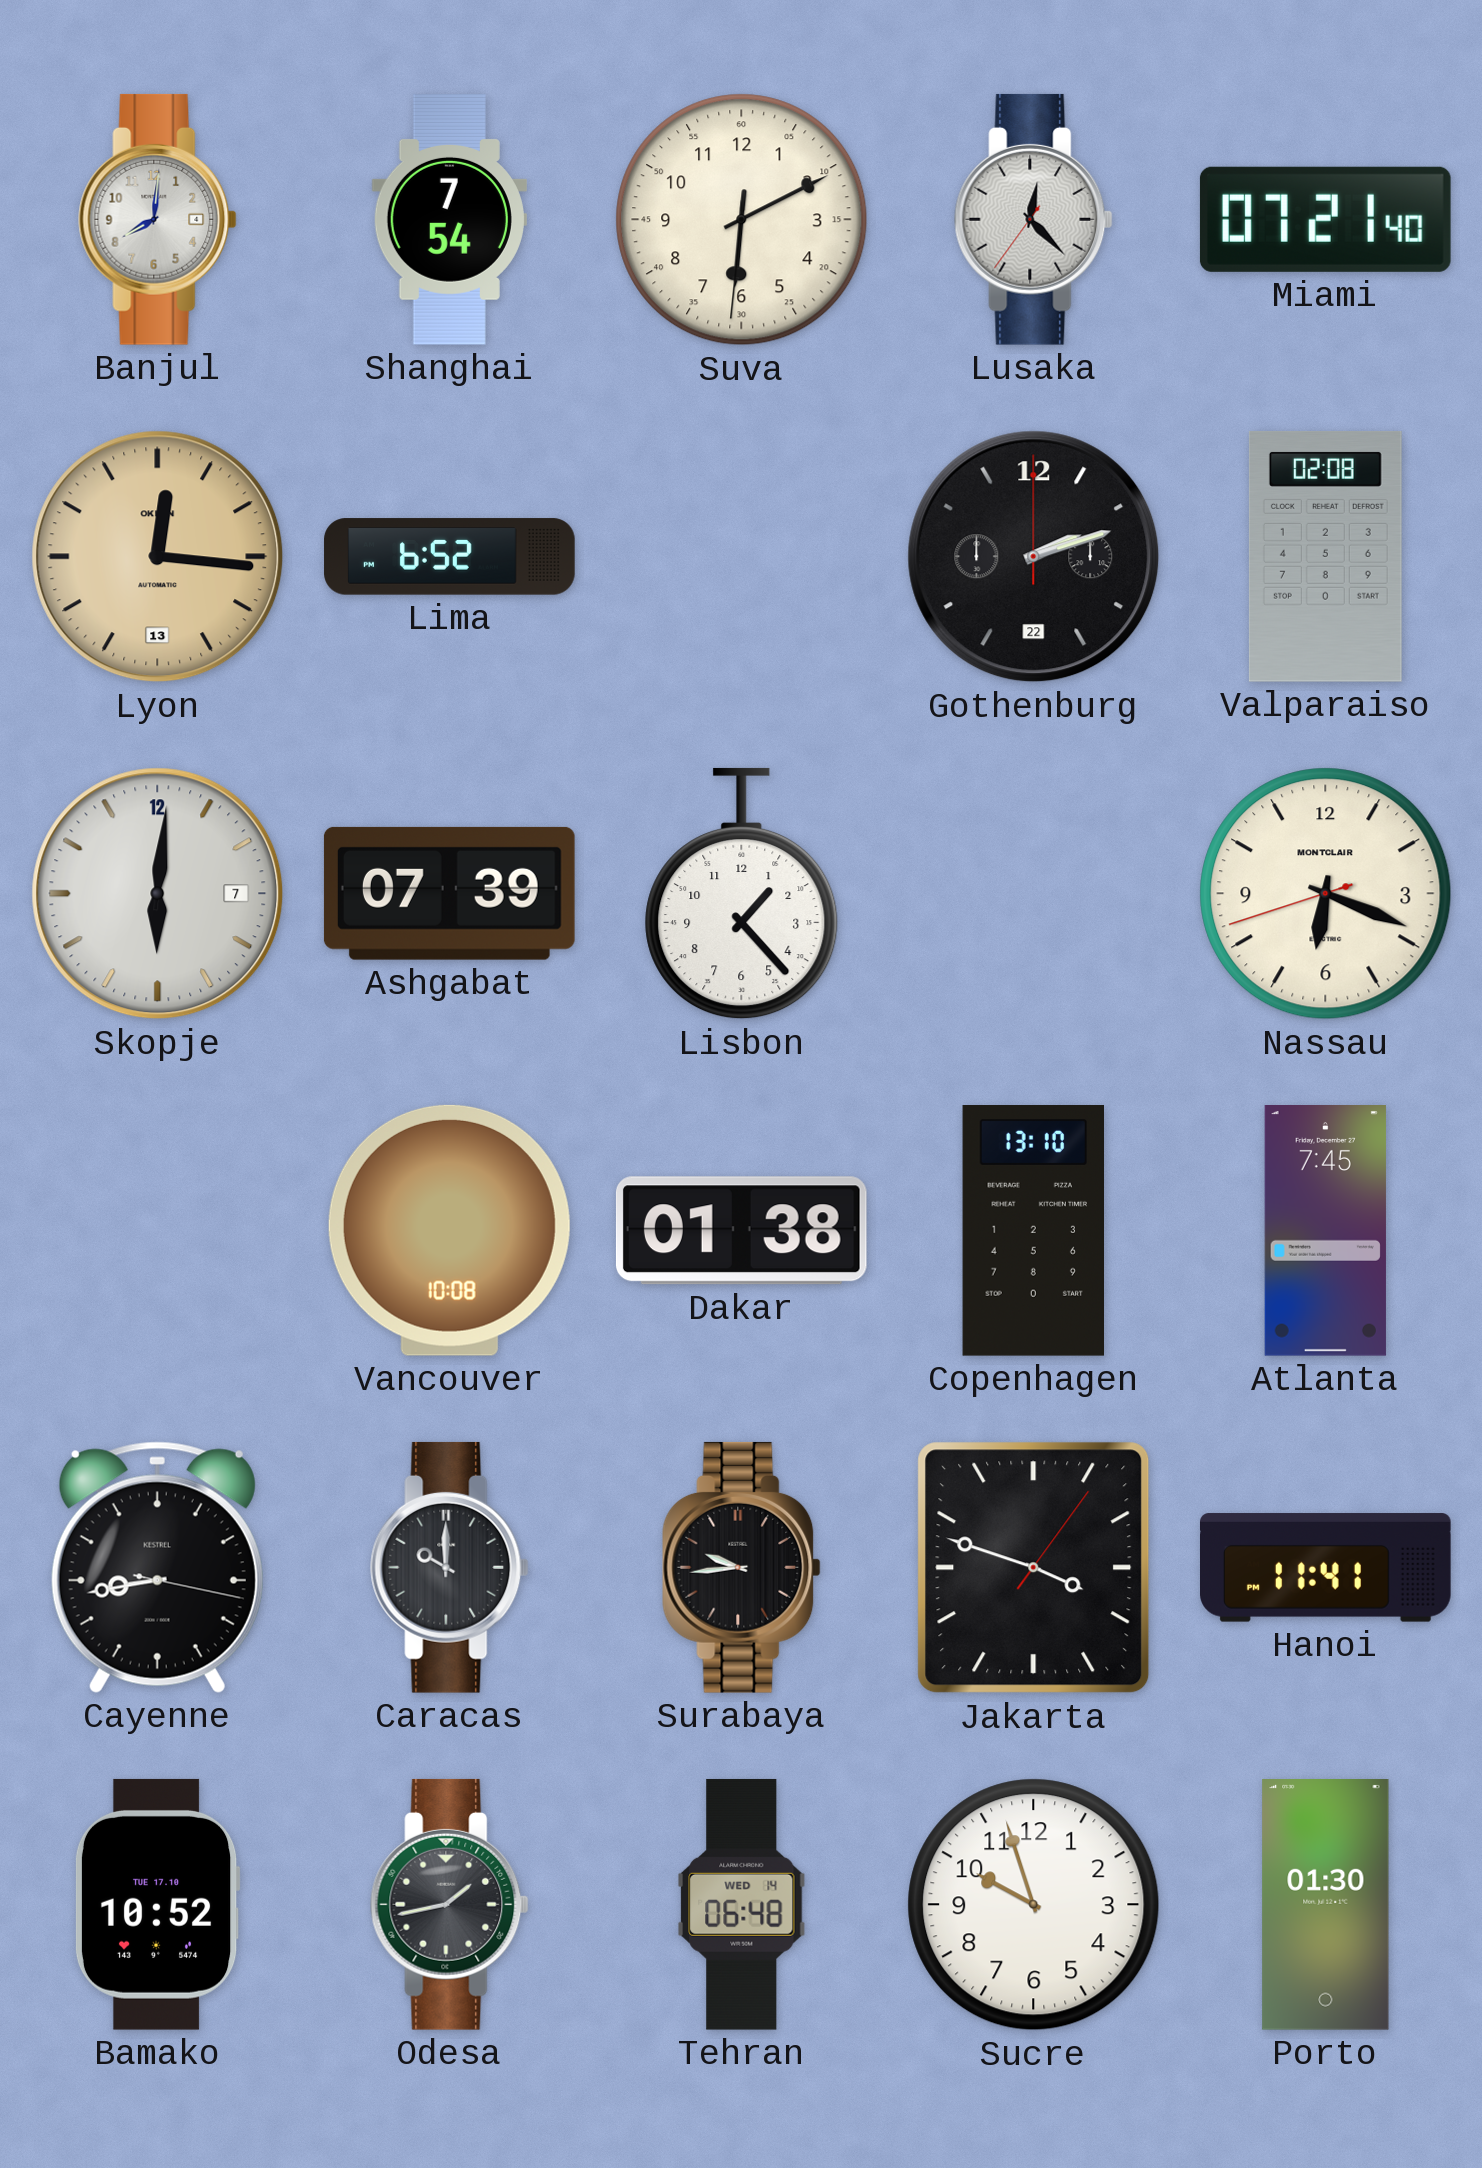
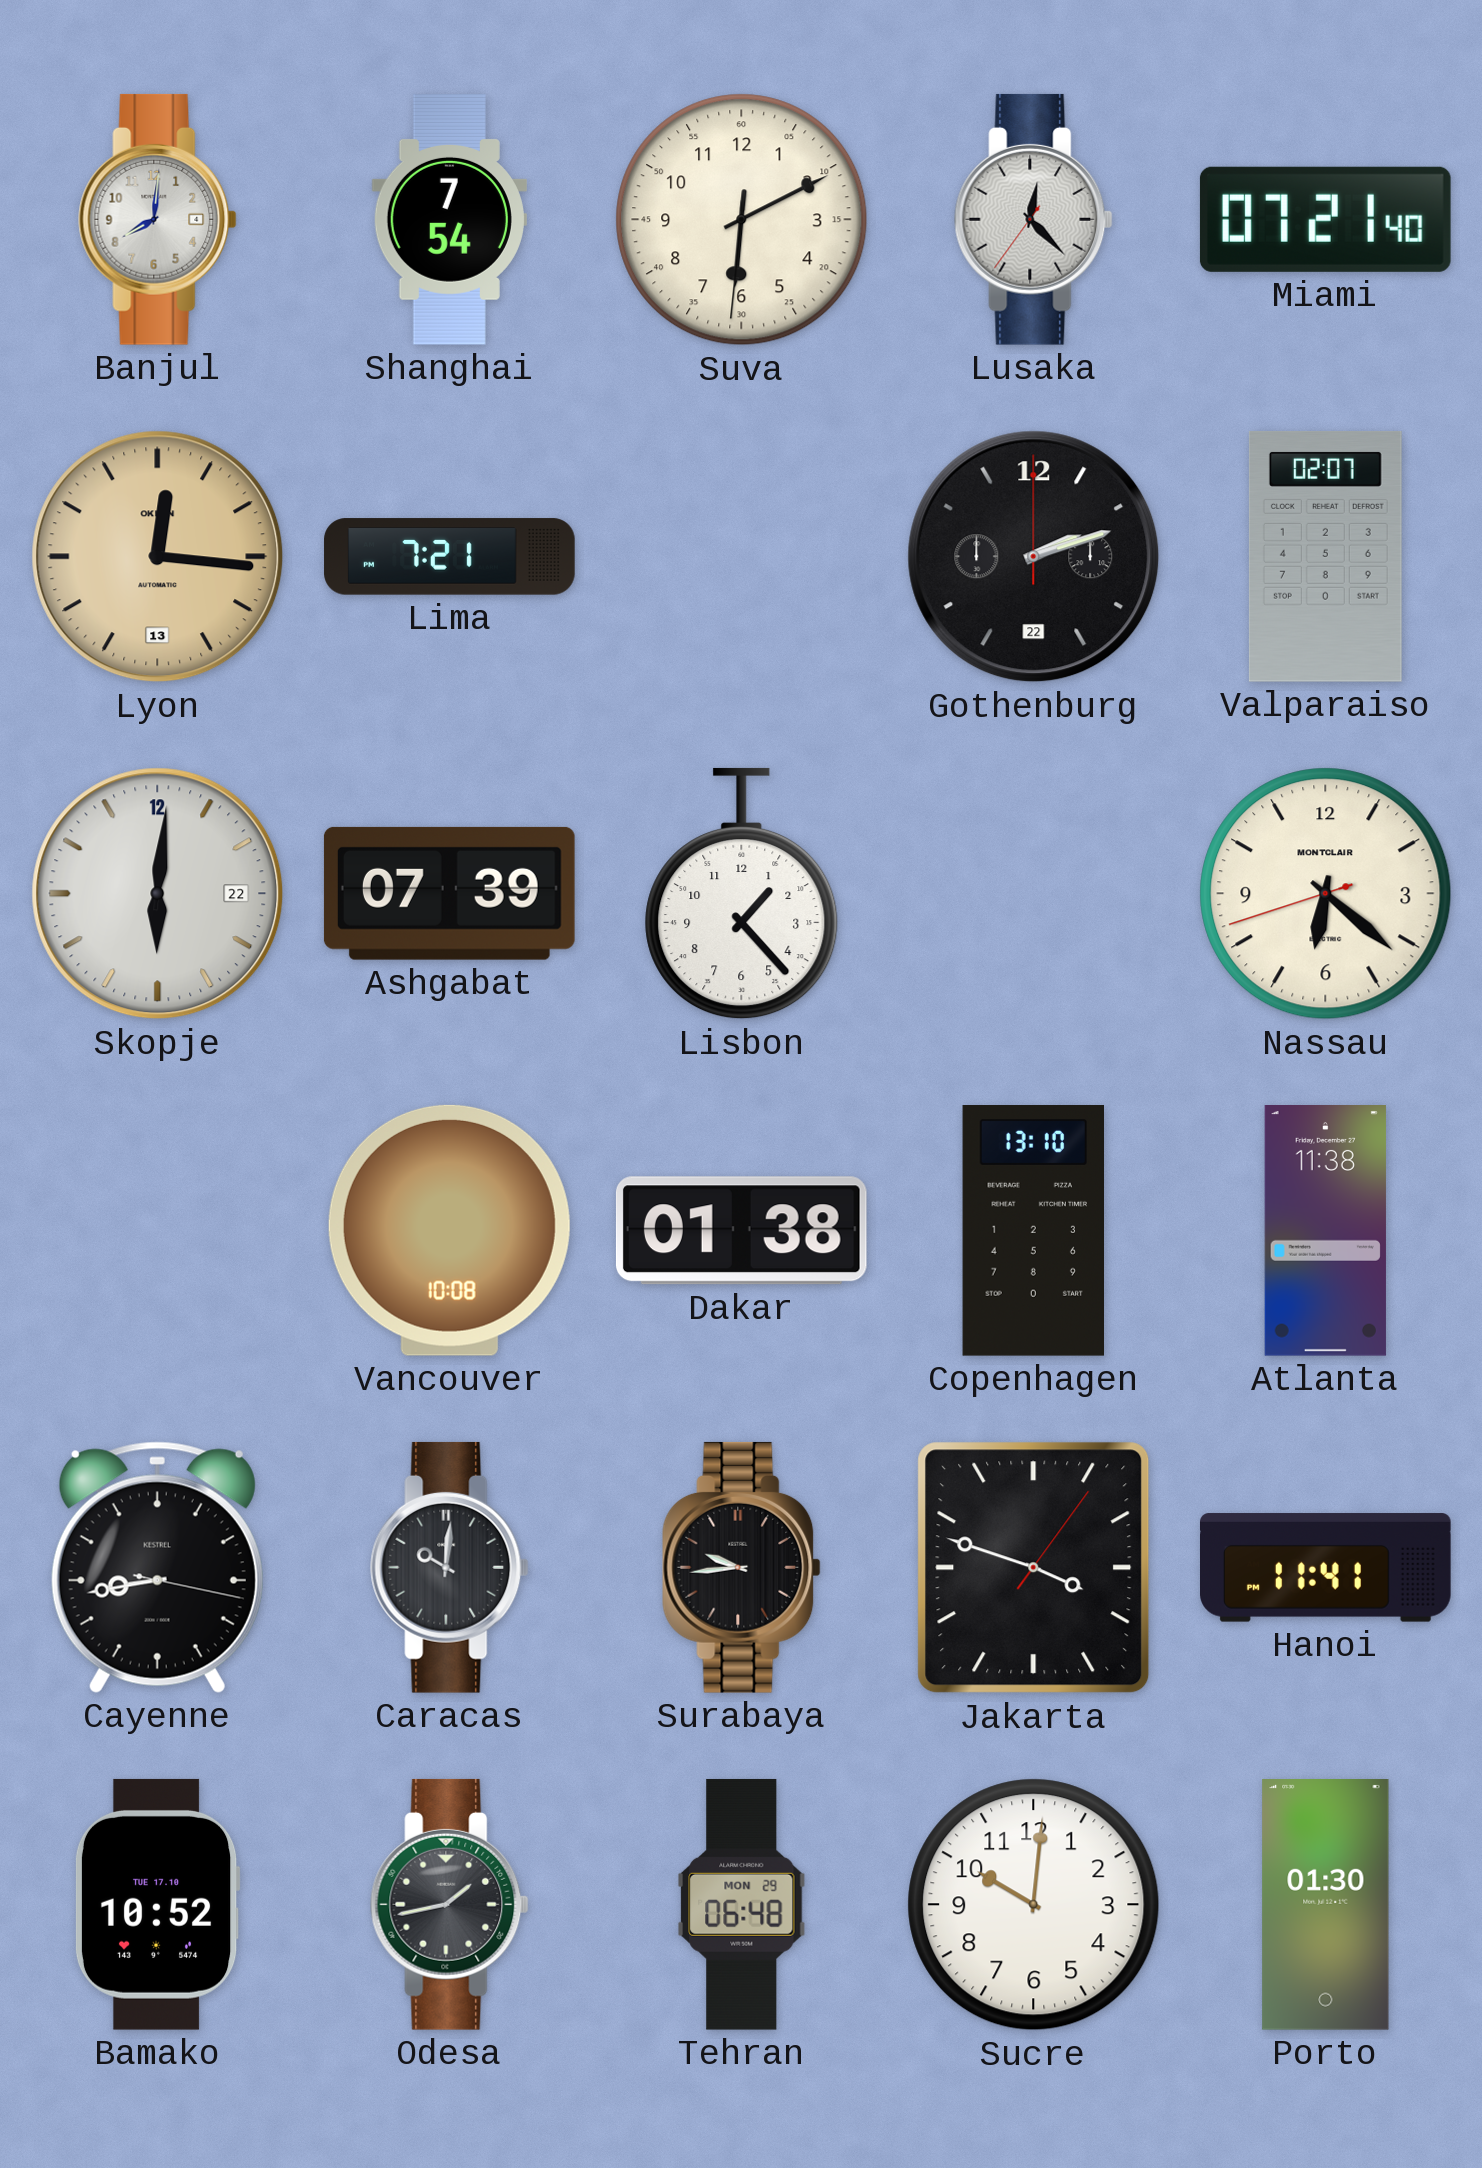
Lima: 6:52 -> 7:21 (450, 557)
Valparaiso: 02:08 -> 02:07 (1325, 556)
Skopje date: 7 -> 22 (158, 894)
Nassau: 6:18 -> 6:21 (1326, 894)
Atlanta: 7:45 -> 11:38 (1325, 1231)
Caracas: 10:00 -> 10:01 (450, 1567)
Tehran date: WED 14 -> MON 29 (742, 1904)
Sucre: 9:57 -> 10:01 (1034, 1905)
